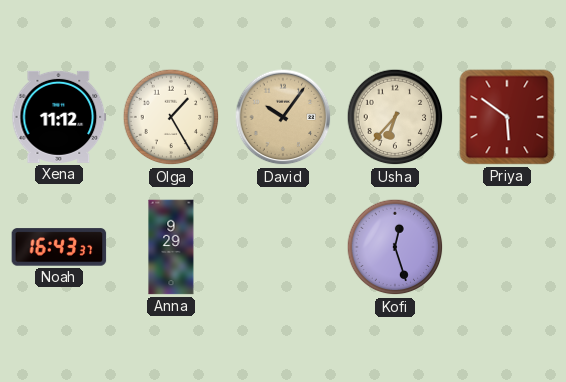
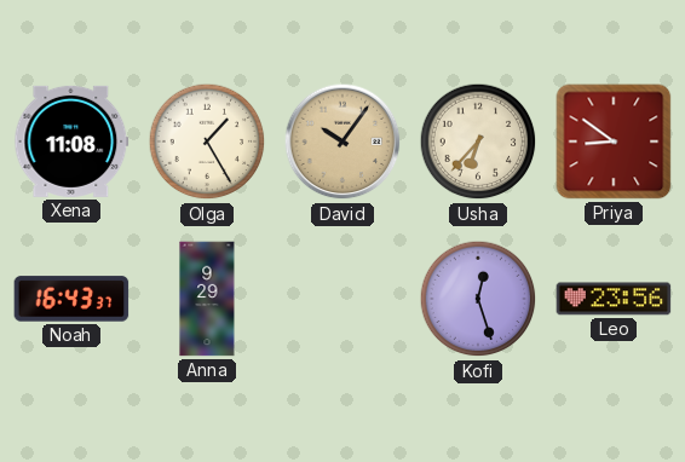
Xena: 11:12 -> 11:08 (71, 142)
Priya: 5:51 -> 8:51 (614, 142)
Leo: none -> 23:56 (614, 299)
